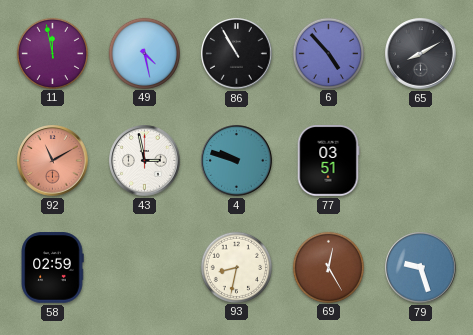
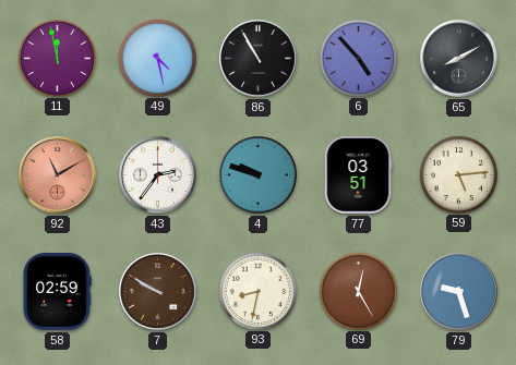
43: 2:58 -> 2:36 (158, 175)
59: none -> 5:14 (458, 174)
7: none -> 9:50 (158, 292)
